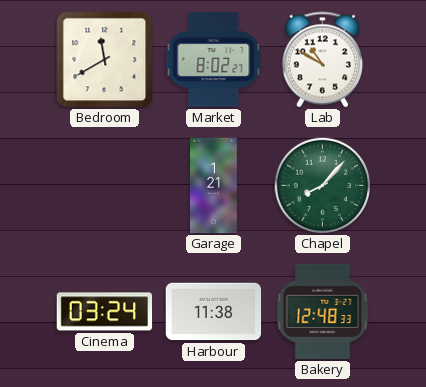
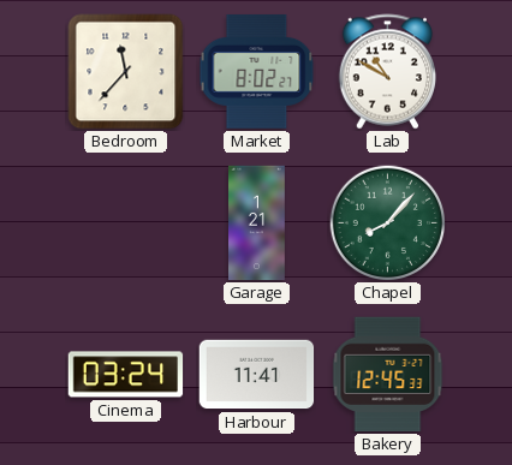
Bedroom: 11:40 -> 11:37 (126, 72)
Harbour: 11:38 -> 11:41 (257, 375)
Bakery: 12:48 -> 12:45 (388, 375)
